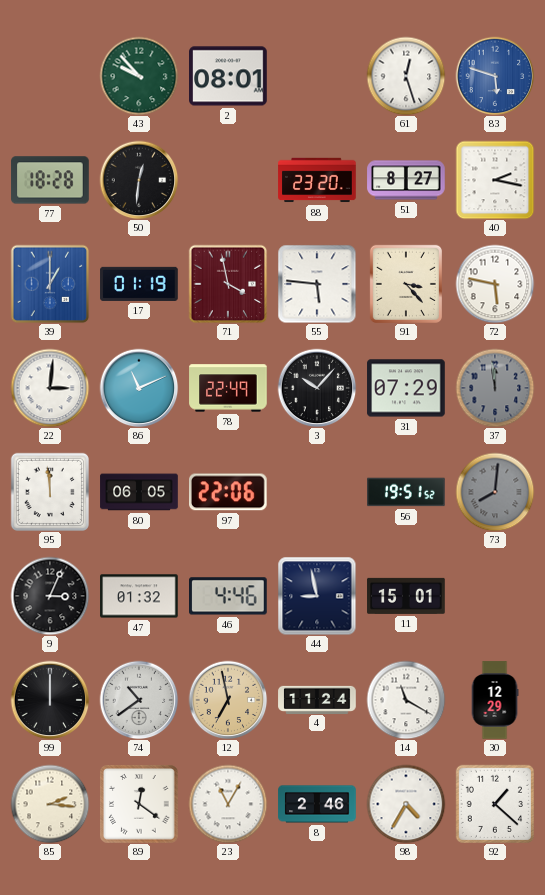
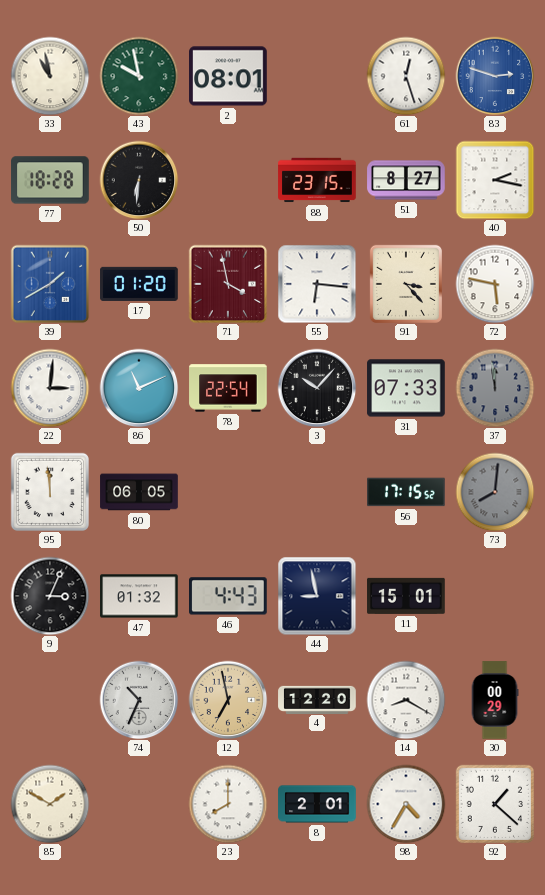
33: none -> 10:58 (50, 76)
43: 9:53 -> 9:58 (139, 76)
83: 5:48 -> 2:48 (495, 76)
50: 12:31 -> 6:31 (139, 180)
88: 23:20 -> 23:15 (317, 180)
39: 1:00 -> 1:40 (50, 284)
17: 01:19 -> 01:20 (139, 284)
55: 5:46 -> 6:16 (317, 284)
78: 22:49 -> 22:54 (228, 388)
31: 07:29 -> 07:33 (406, 388)
97: 22:06 -> none (229, 492)
56: 19:51 -> 17:15 (406, 492)
46: 4:46 -> 4:43 (229, 596)
99: 12:00 -> none (50, 700)
74: 10:39 -> 10:34 (139, 700)
4: 11:24 -> 12:20 (317, 699)
14: 11:20 -> 8:20 (406, 700)
30: 12:29 -> 00:29 (495, 700)
85: 2:16 -> 1:50 (50, 804)
89: 12:21 -> none (139, 804)
23: 11:05 -> 8:00 (228, 804)
8: 2:46 -> 2:01 (317, 804)
